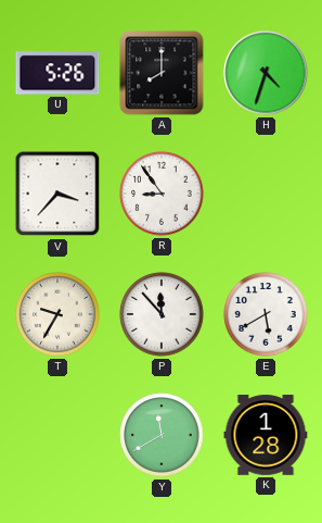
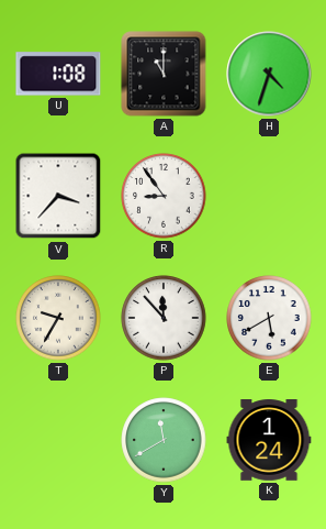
U: 5:26 -> 1:08 (58, 74)
A: 8:00 -> 11:00 (164, 74)
K: 1:28 -> 1:24 (269, 441)
